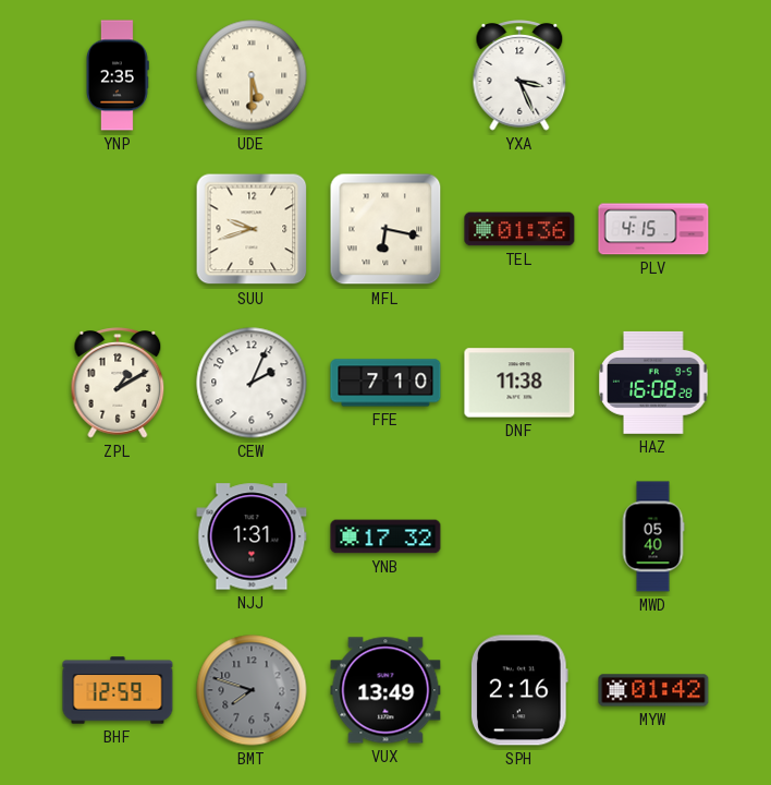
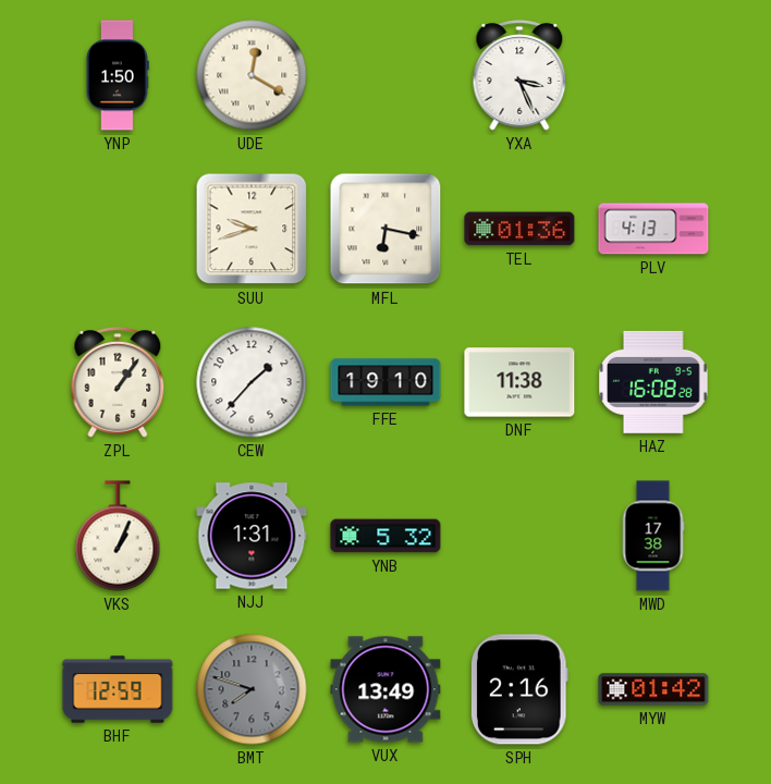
YNP: 2:35 -> 1:50 (118, 75)
UDE: 5:30 -> 12:20 (252, 75)
PLV: 4:15 -> 4:13 (653, 229)
ZPL: 1:10 -> 1:06 (118, 382)
CEW: 2:04 -> 1:37 (252, 382)
FFE: 7:10 -> 19:10 (385, 382)
VKS: none -> 1:04 (118, 536)
YNB: 17:32 -> 5:32 (385, 536)
MWD: 05:40 -> 17:38 (653, 536)
